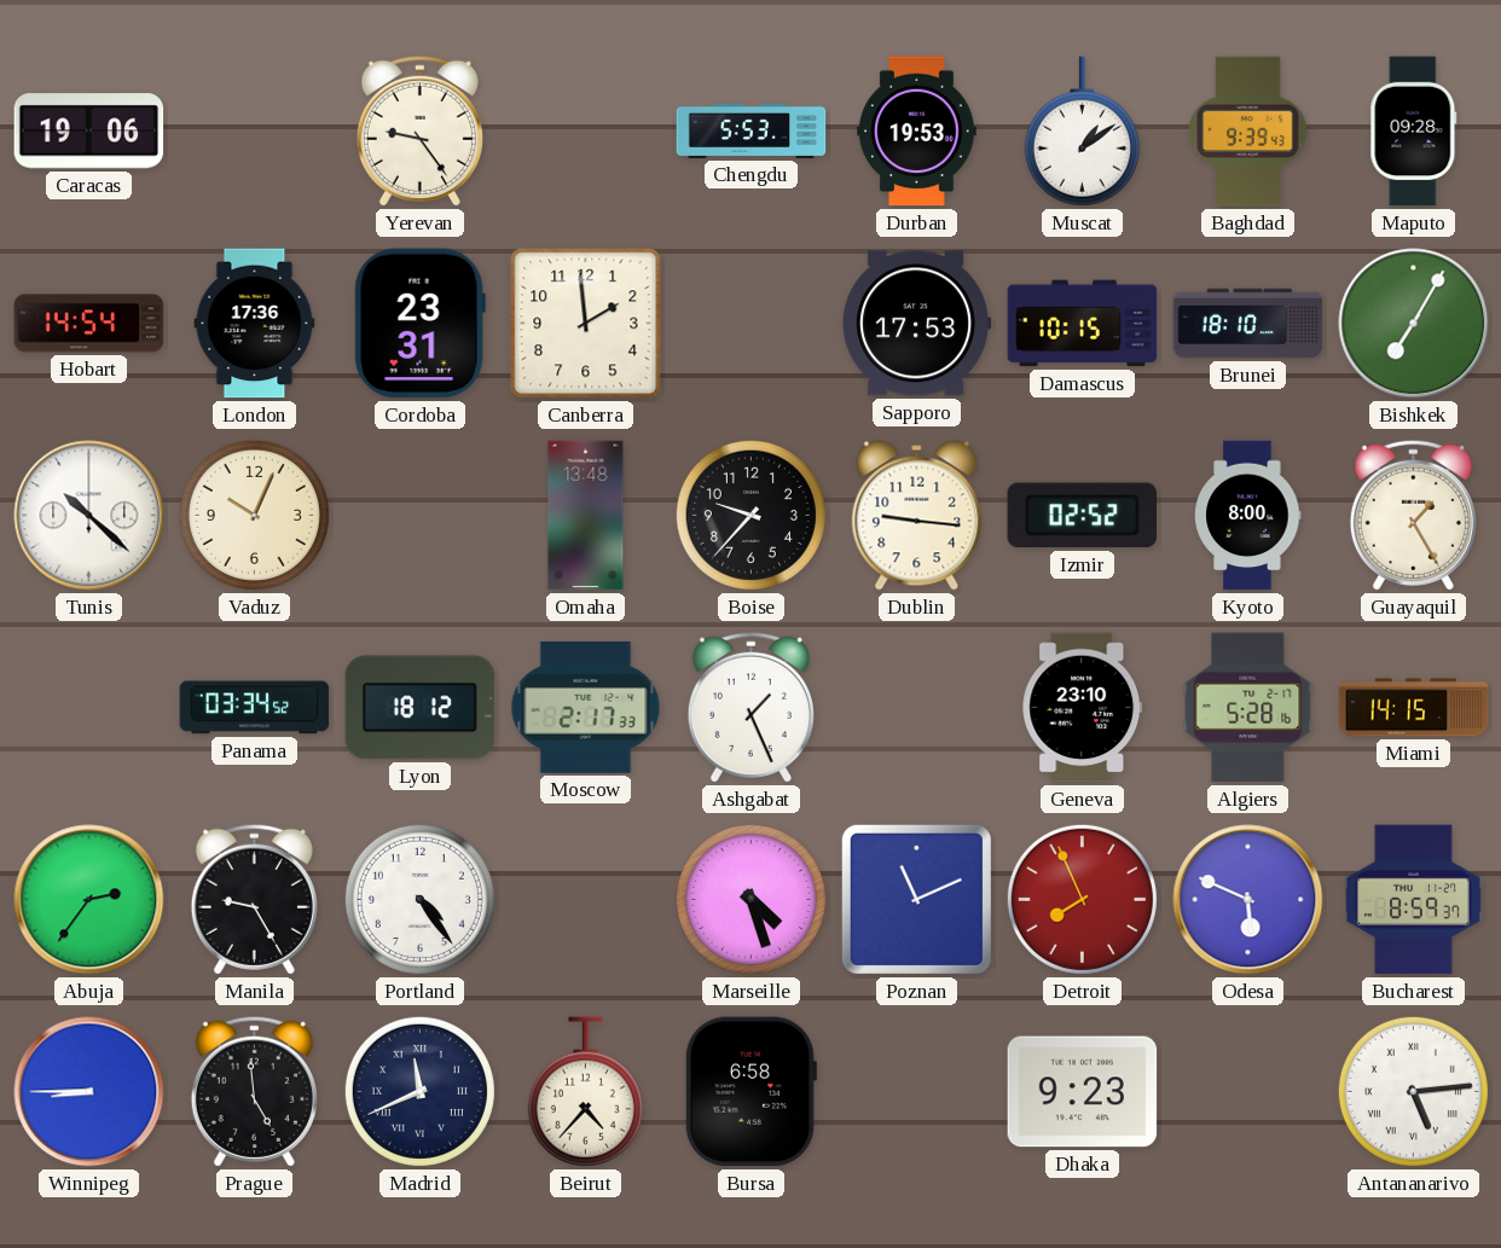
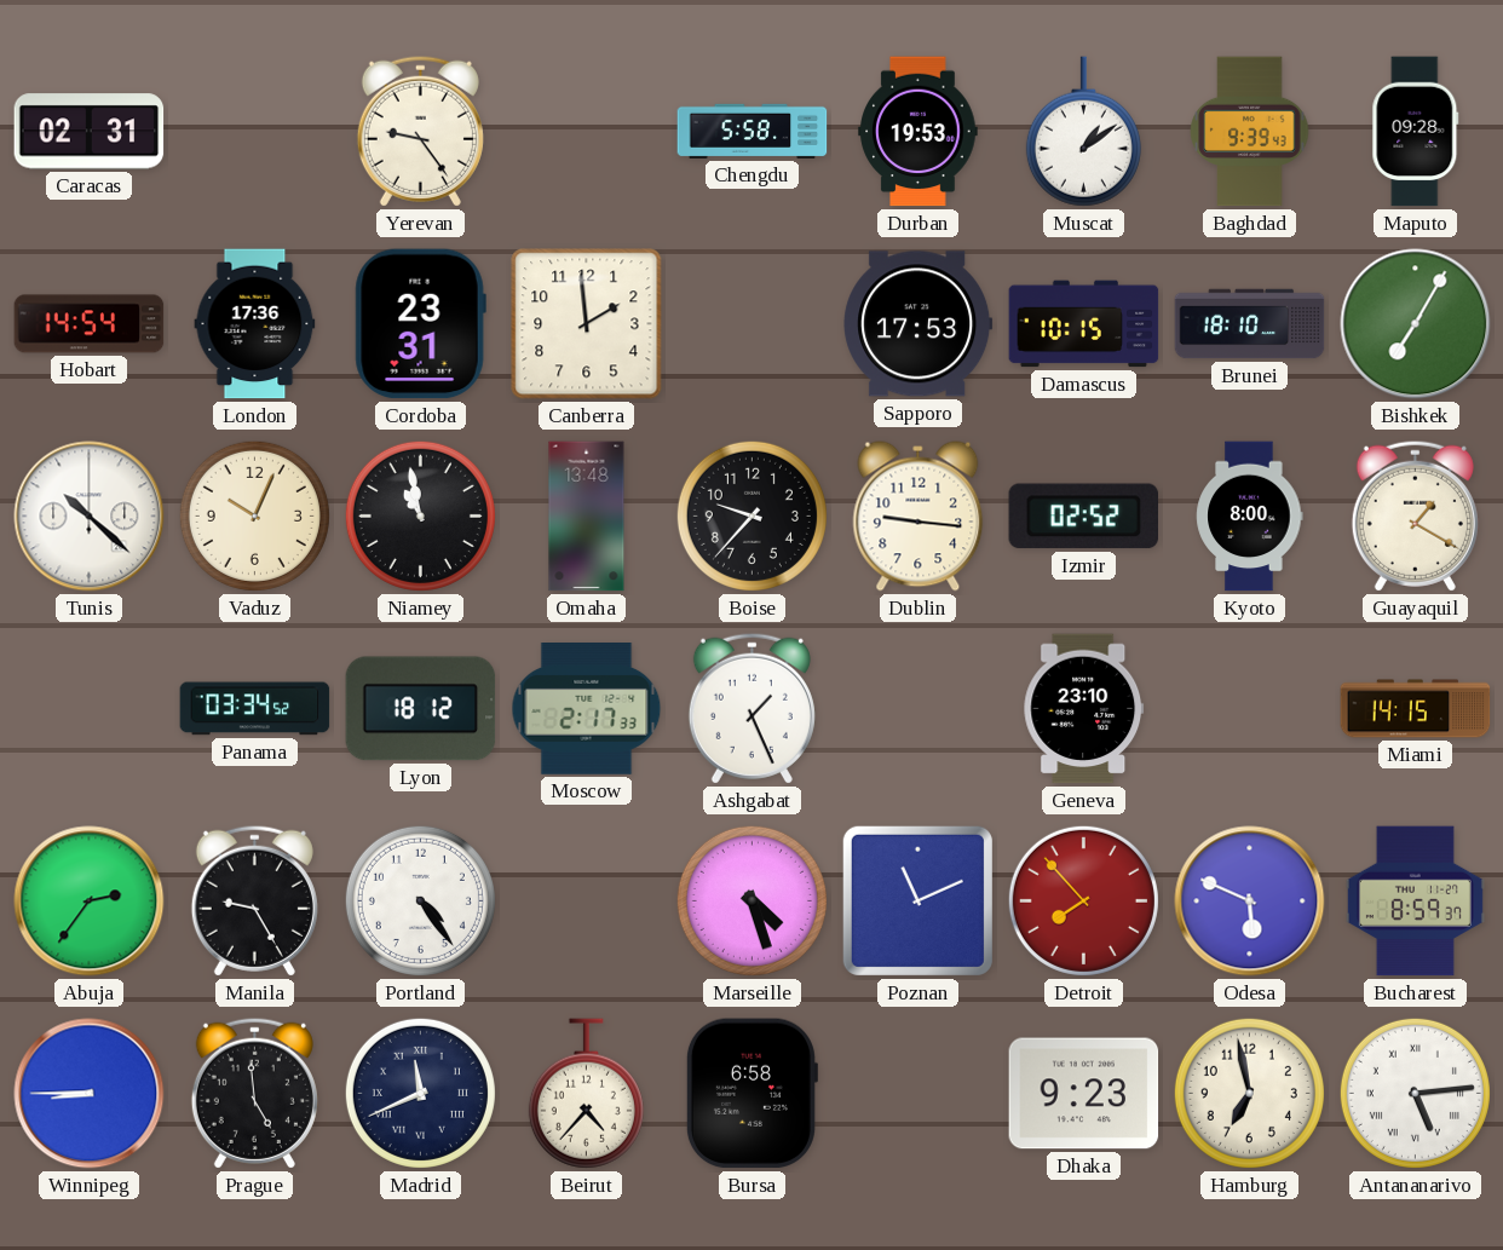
Caracas: 19:06 -> 02:31 (90, 132)
Chengdu: 5:53 -> 5:58 (753, 131)
Niamey: none -> 10:58 (420, 515)
Guayaquil: 1:25 -> 1:20 (1415, 515)
Algiers: 5:28 -> none (1248, 708)
Detroit: 7:56 -> 7:53 (1083, 900)
Hamburg: none -> 6:58 (1249, 1093)
